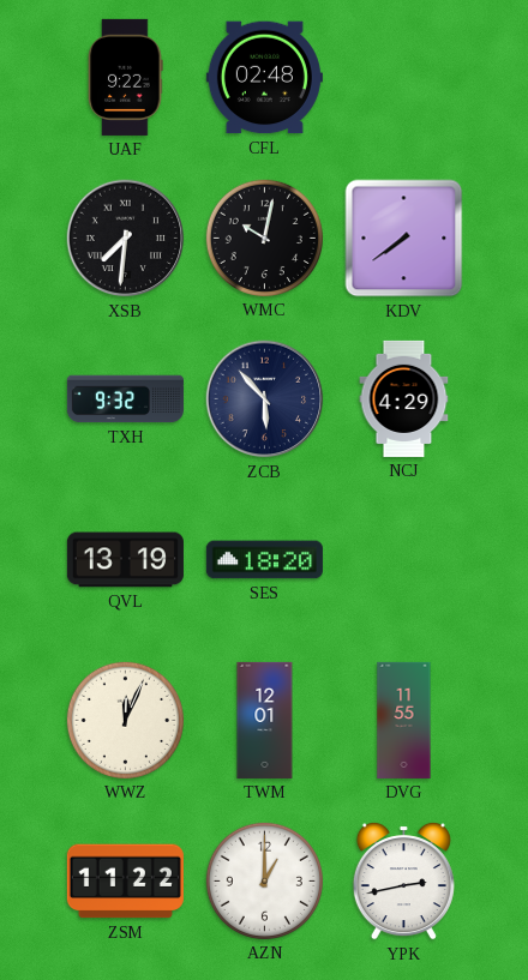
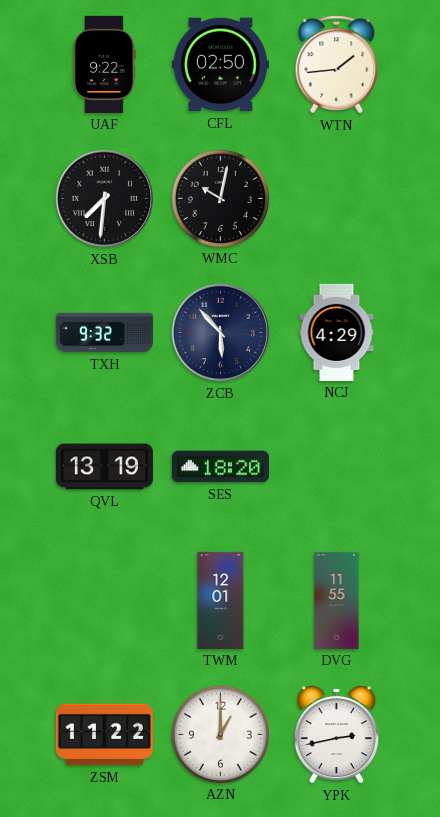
CFL: 02:48 -> 02:50 (220, 65)
WTN: none -> 1:44 (337, 65)
KDV: 7:39 -> none (404, 239)
WWZ: 12:04 -> none (125, 720)
